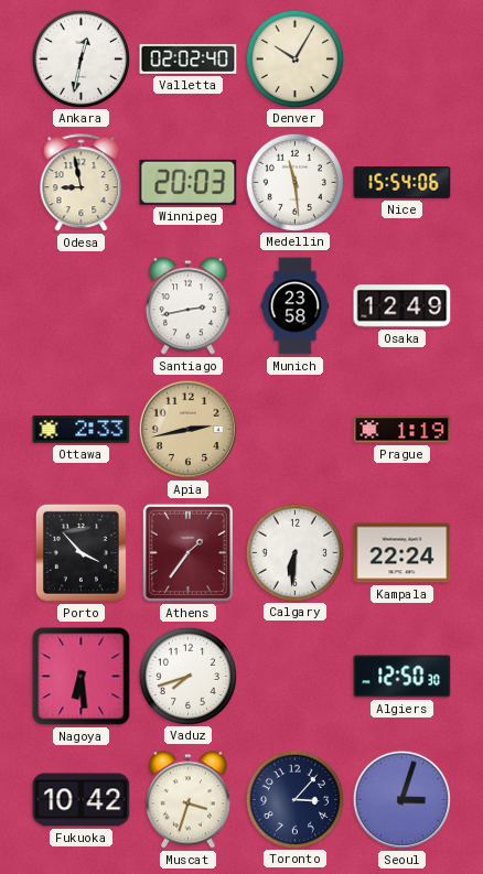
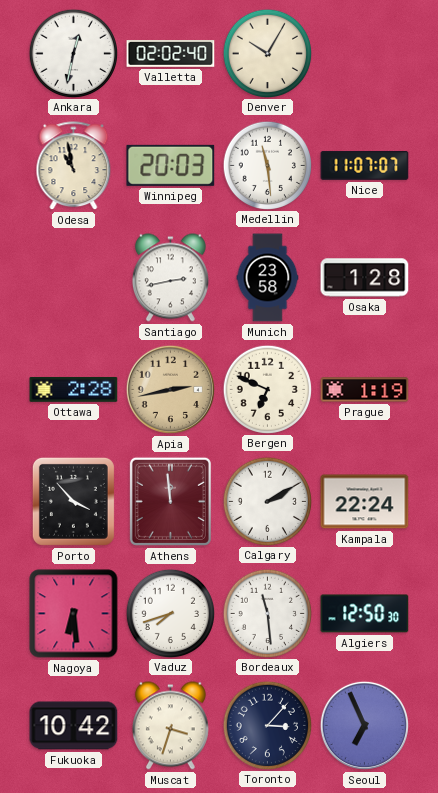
Odesa: 8:58 -> 10:58 (74, 166)
Nice: 15:54 -> 11:07 (365, 165)
Osaka: 12:49 -> 1:28 (365, 278)
Ottawa: 2:33 -> 2:28 (74, 389)
Bergen: none -> 6:49 (267, 389)
Athens: 1:36 -> 11:59 (170, 501)
Calgary: 6:31 -> 2:10 (267, 501)
Bordeaux: none -> 11:29 (267, 613)
Seoul: 3:03 -> 6:56 (364, 725)
